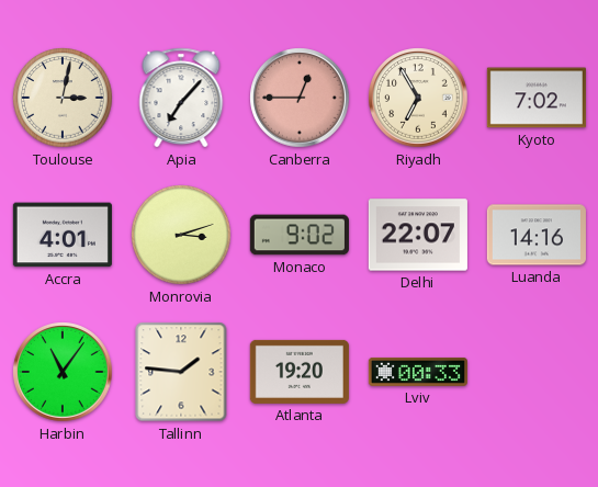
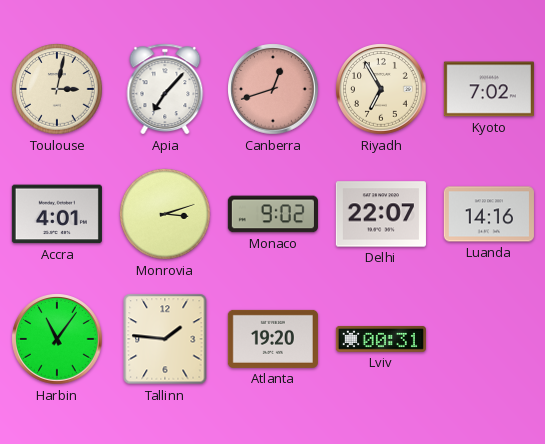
Canberra: 12:45 -> 12:42 (273, 89)
Lviv: 00:33 -> 00:31 (381, 339)
